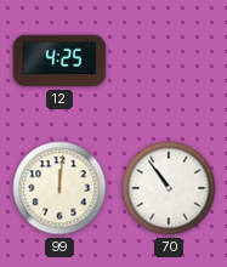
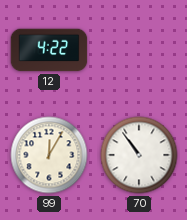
12: 4:25 -> 4:22 (49, 50)
99: 12:01 -> 12:05 (49, 155)
